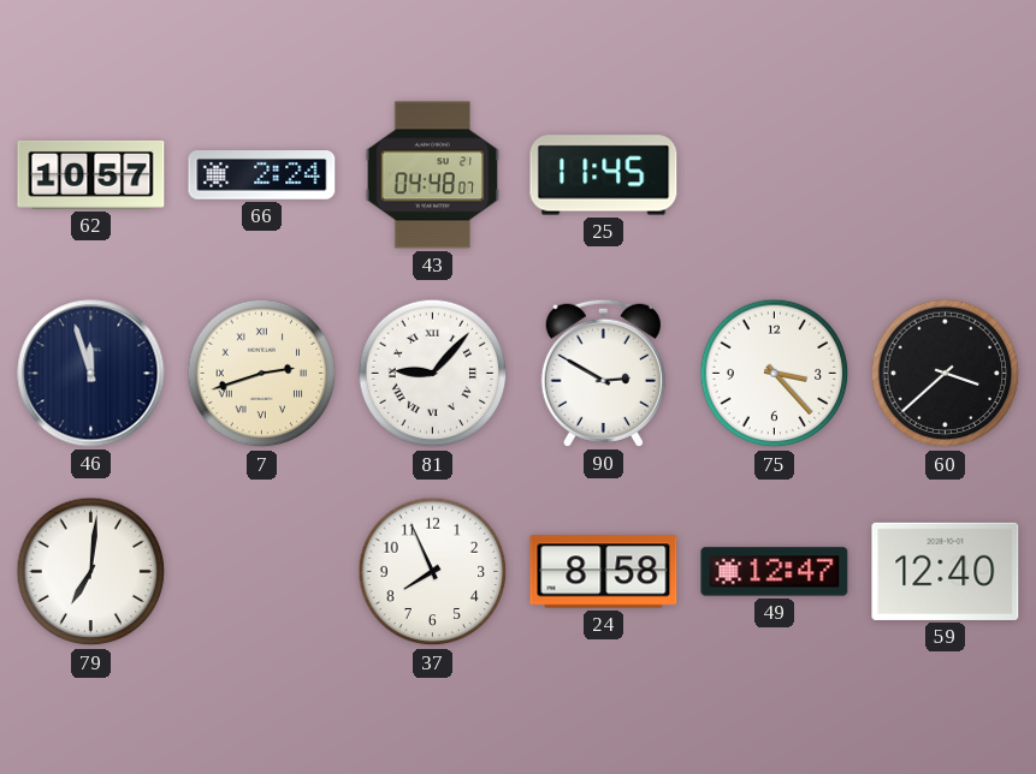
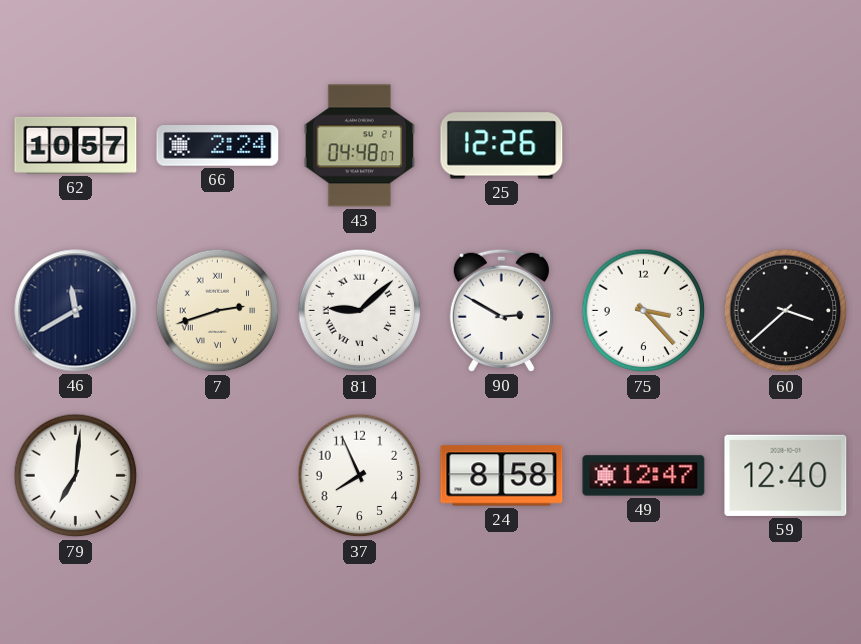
25: 11:45 -> 12:26 (502, 146)
46: 11:57 -> 11:40 (76, 311)
81: 9:07 -> 9:08 (360, 311)
